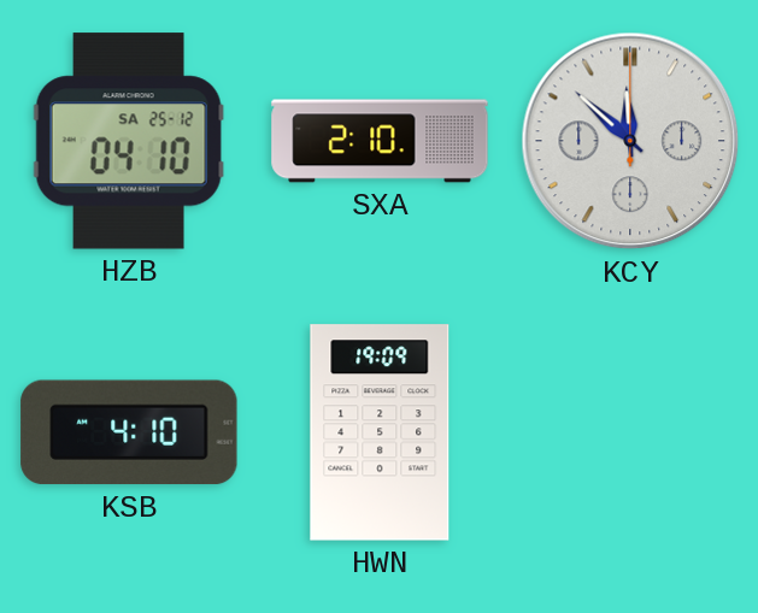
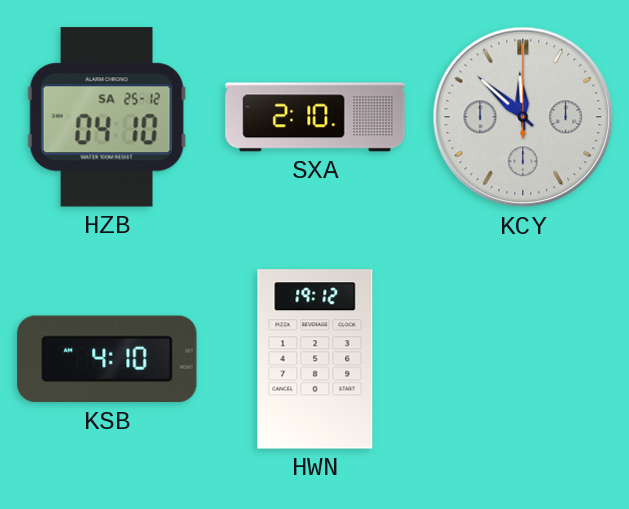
HWN: 19:09 -> 19:12 (315, 359)
